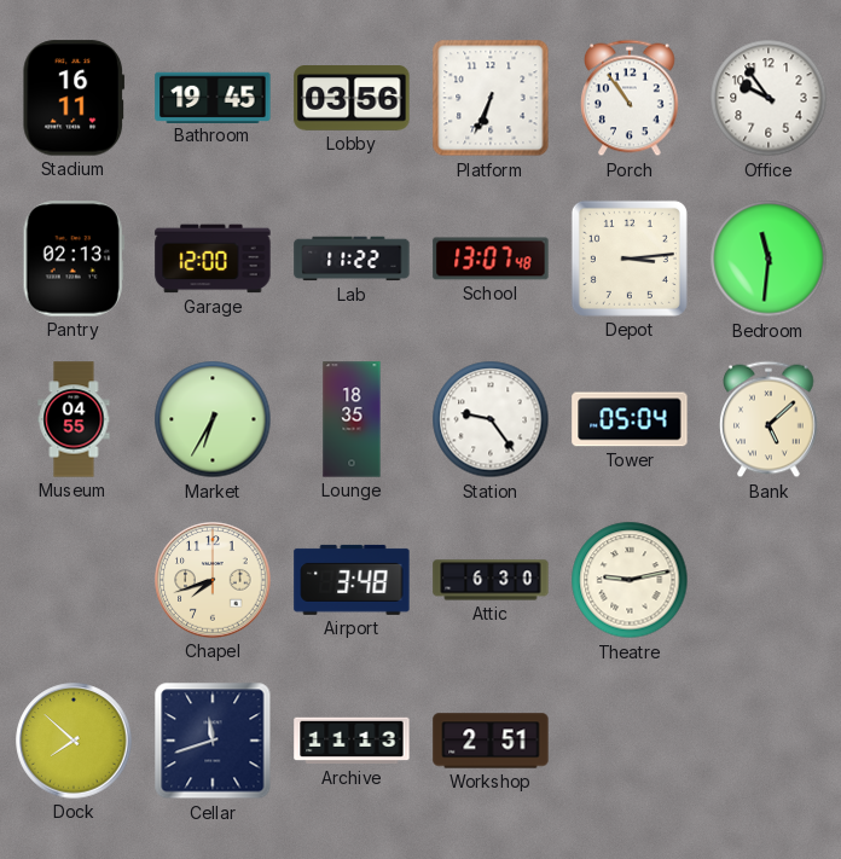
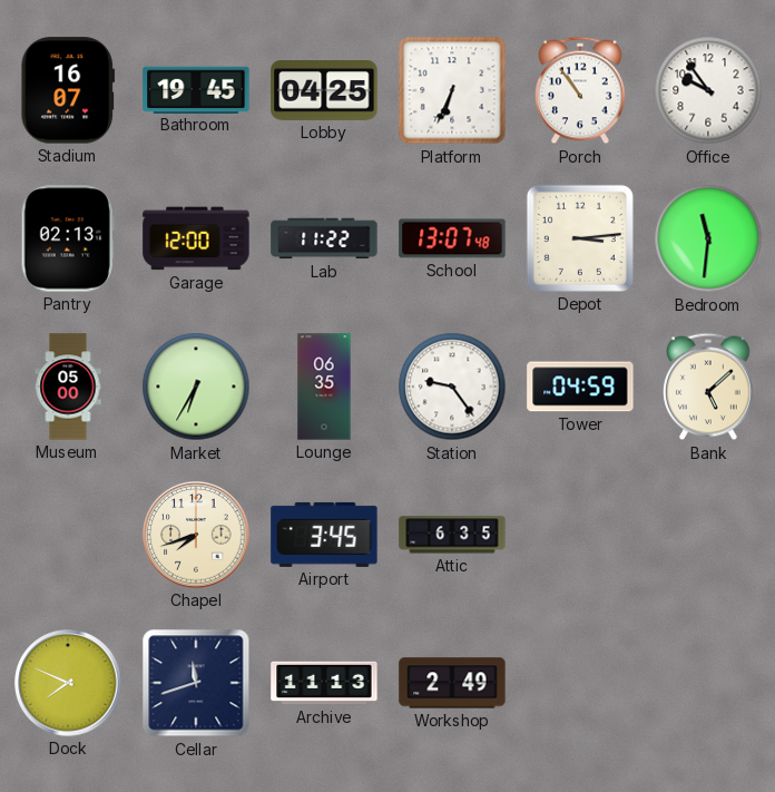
Stadium: 16:11 -> 16:07 (68, 90)
Lobby: 03:56 -> 04:25 (324, 91)
Museum: 04:55 -> 05:00 (68, 387)
Lounge: 18:35 -> 06:35 (324, 387)
Tower: 05:04 -> 04:59 (580, 387)
Airport: 3:48 -> 3:45 (324, 535)
Attic: 6:30 -> 6:35 (452, 535)
Theatre: 9:13 -> none (630, 580)
Dock: 7:52 -> 7:49 (68, 683)
Workshop: 2:51 -> 2:49 (452, 683)
